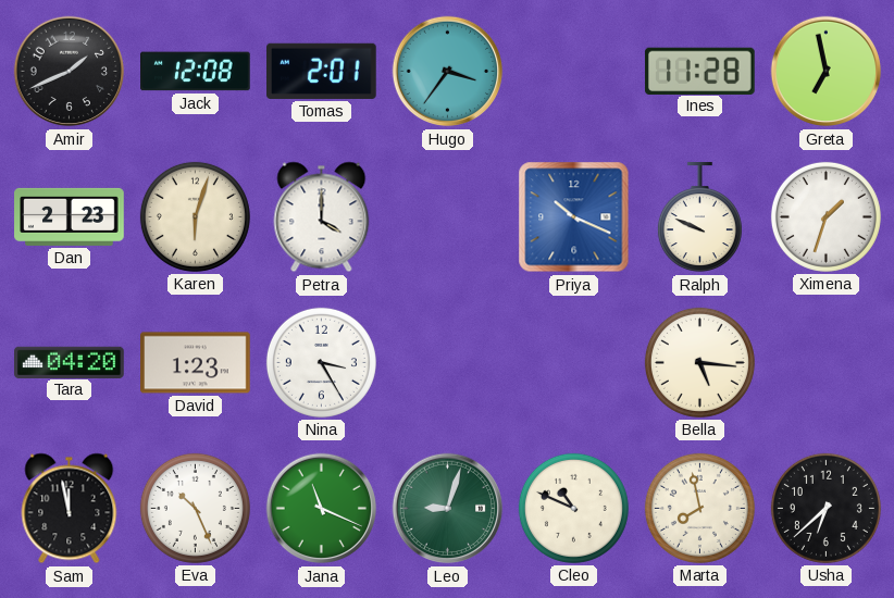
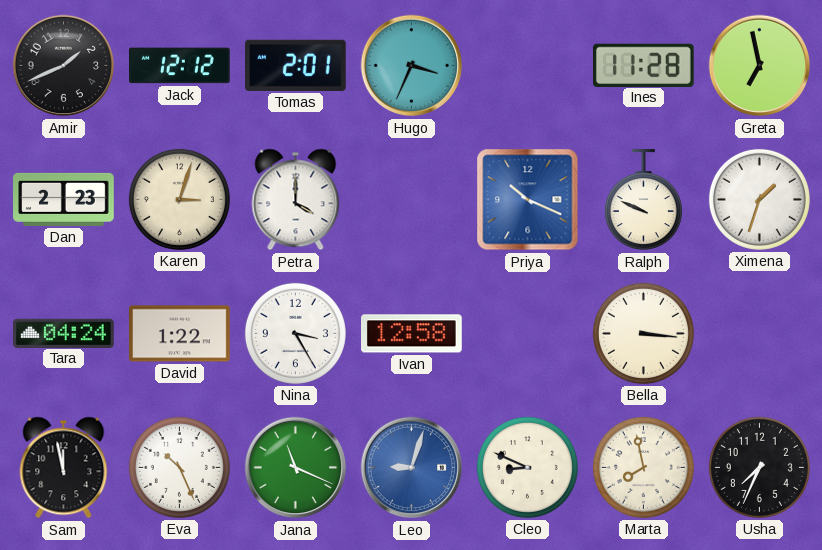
Jack: 12:08 -> 12:12 (180, 66)
Hugo: 3:36 -> 3:34 (412, 66)
Karen: 6:03 -> 3:03 (179, 199)
Tara: 04:20 -> 04:24 (64, 333)
David: 1:23 -> 1:22 (180, 334)
Ivan: none -> 12:58 (412, 334)
Bella: 5:16 -> 3:16 (643, 333)
Leo dial: green -> blue (412, 468)
Cleo: 10:49 -> 8:49 (527, 467)
Usha: 6:38 -> 7:34 (759, 467)
